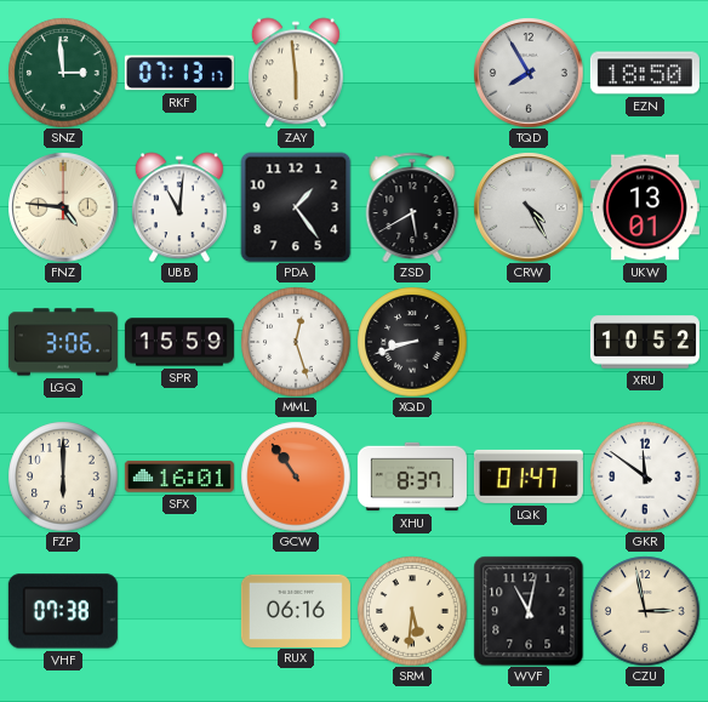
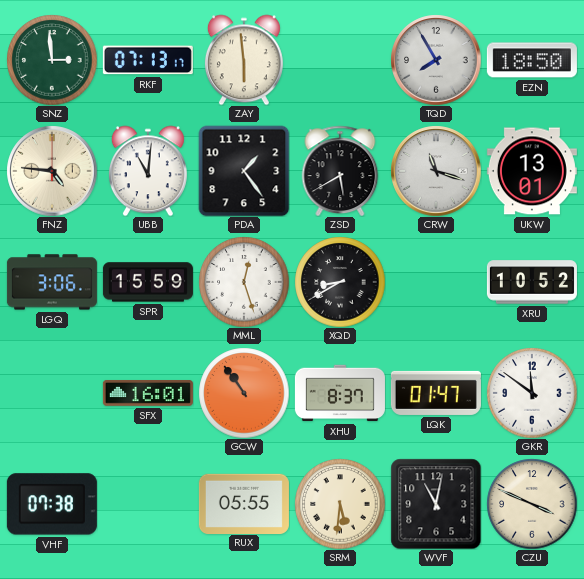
CRW: 4:25 -> 11:18 (436, 171)
XQD: 8:42 -> 8:40 (340, 282)
FZP: 6:00 -> none (63, 476)
RUX: 06:16 -> 05:55 (244, 503)
CZU: 2:58 -> 3:49 (532, 504)
